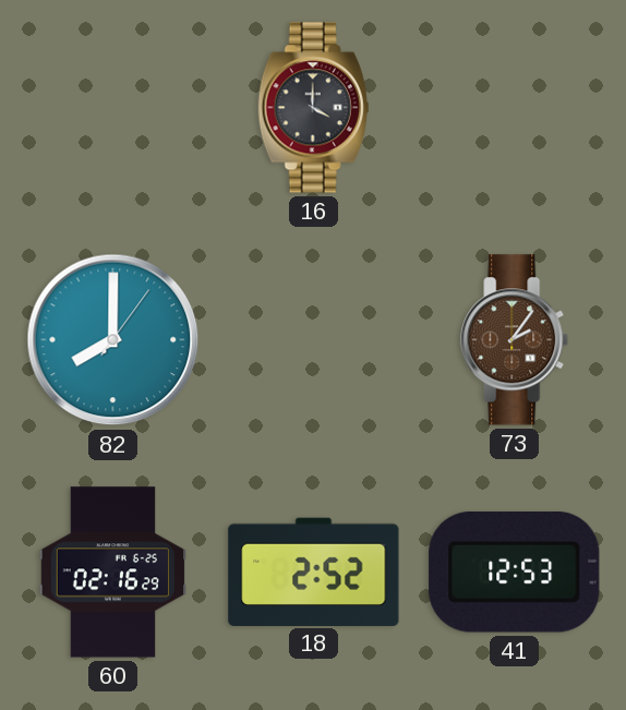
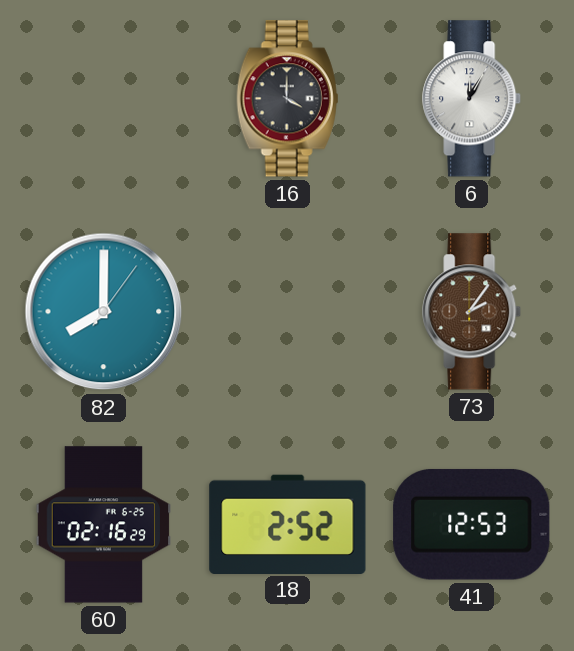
6: none -> 12:05 (472, 99)
